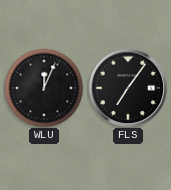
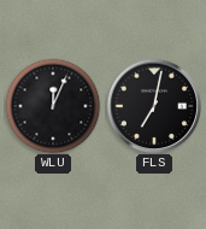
FLS: 7:06 -> 7:02 (154, 106)
